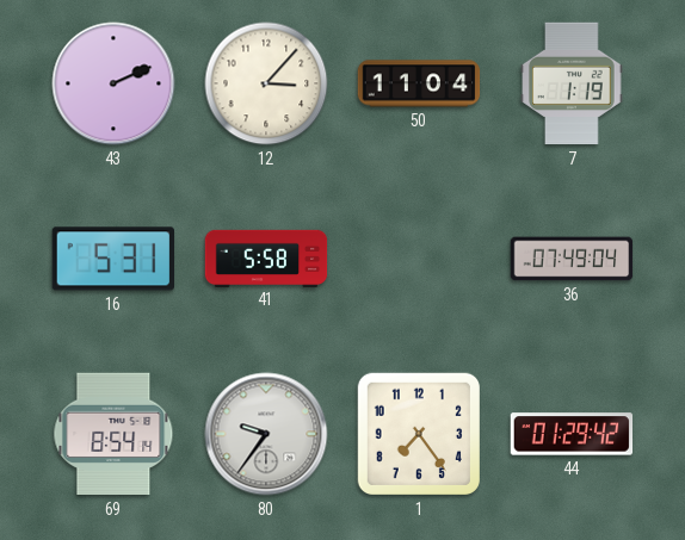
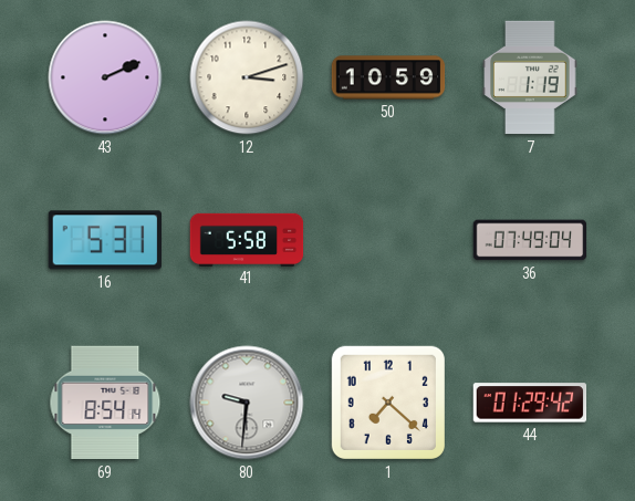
12: 3:07 -> 3:12 (247, 77)
50: 11:04 -> 10:59 (388, 77)
80: 9:36 -> 9:31 (247, 403)
1: 7:24 -> 7:22 (388, 403)
